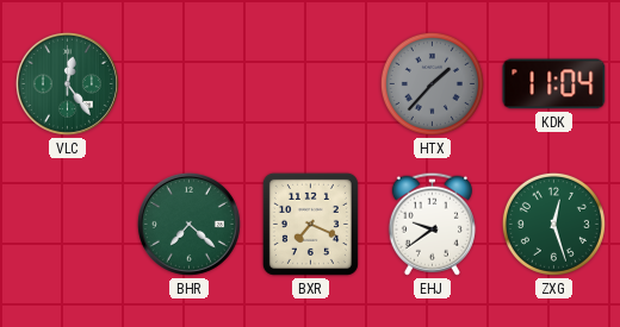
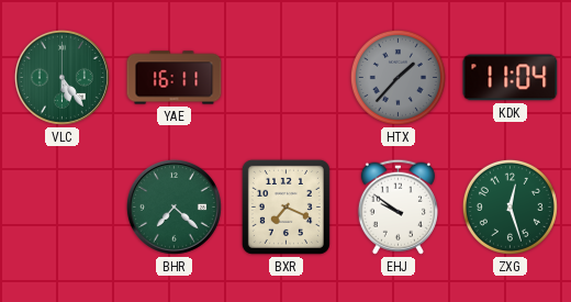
VLC: 12:24 -> 5:24 (61, 77)
YAE: none -> 16:11 (175, 78)
EHJ: 9:39 -> 9:51 (398, 206)
